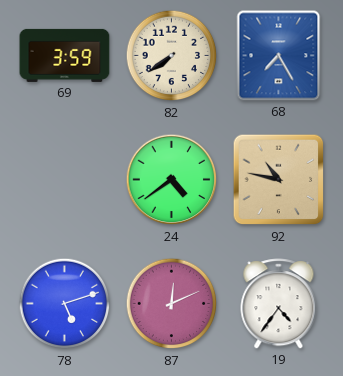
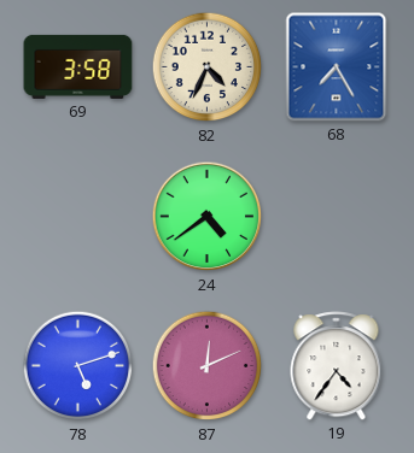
69: 3:59 -> 3:58 (78, 66)
82: 7:39 -> 4:34 (208, 67)
92: 10:47 -> none (279, 180)
